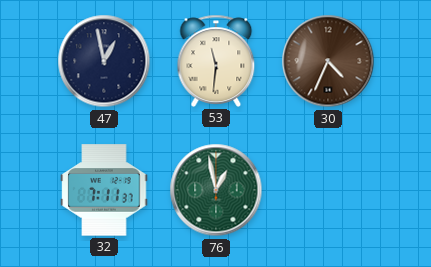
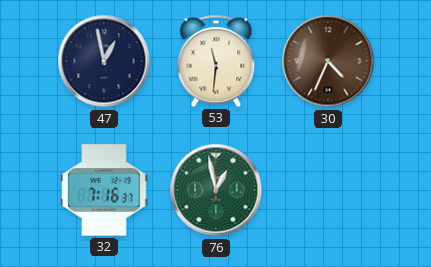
32: 7:11 -> 7:16 (104, 190)
